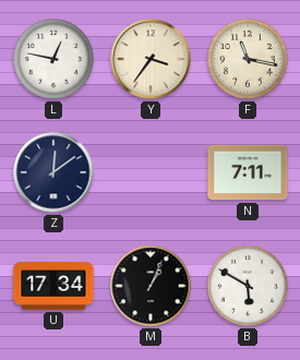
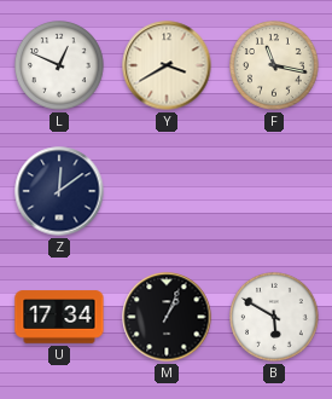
L: 12:47 -> 12:49 (60, 66)
Y: 3:36 -> 3:40 (167, 65)
N: 7:11 -> none (248, 172)
